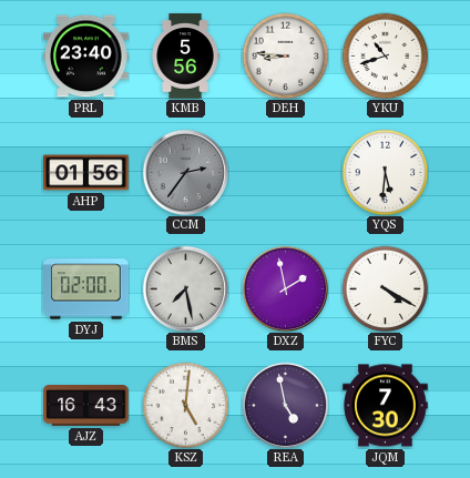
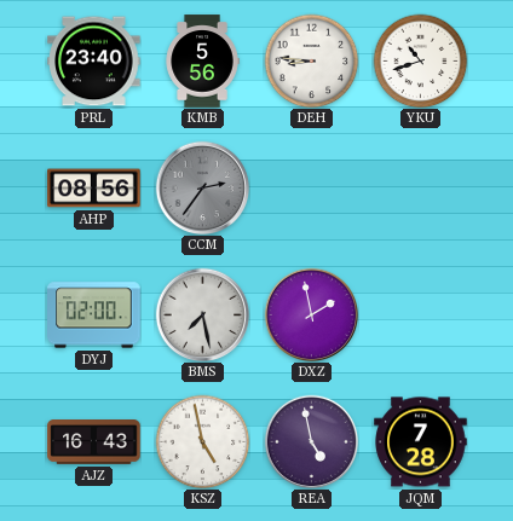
AHP: 01:56 -> 08:56 (94, 189)
YQS: 5:31 -> none (385, 172)
FYC: 4:20 -> none (385, 288)
KSZ: 5:01 -> 4:58 (202, 441)
JQM: 7:30 -> 7:28 (421, 442)
